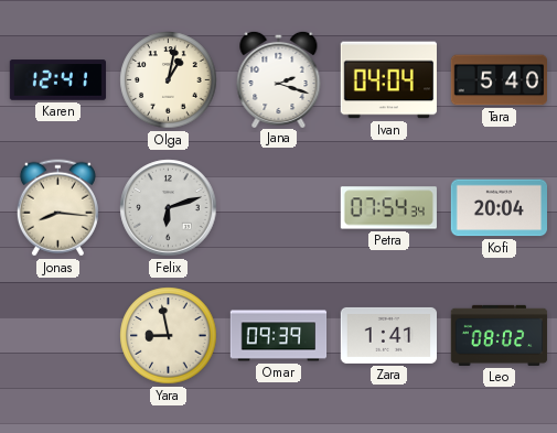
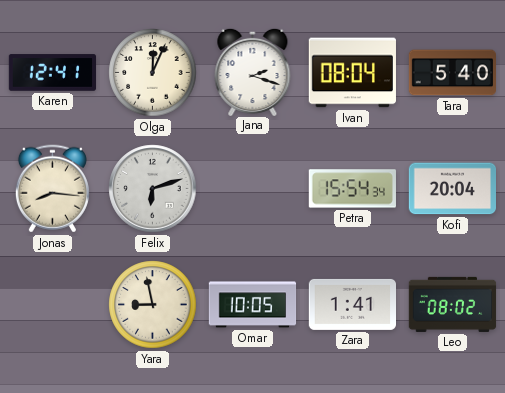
Olga: 1:02 -> 12:04 (153, 73)
Ivan: 04:04 -> 08:04 (352, 73)
Petra: 07:54 -> 15:54 (352, 189)
Omar: 09:39 -> 10:05 (253, 305)
